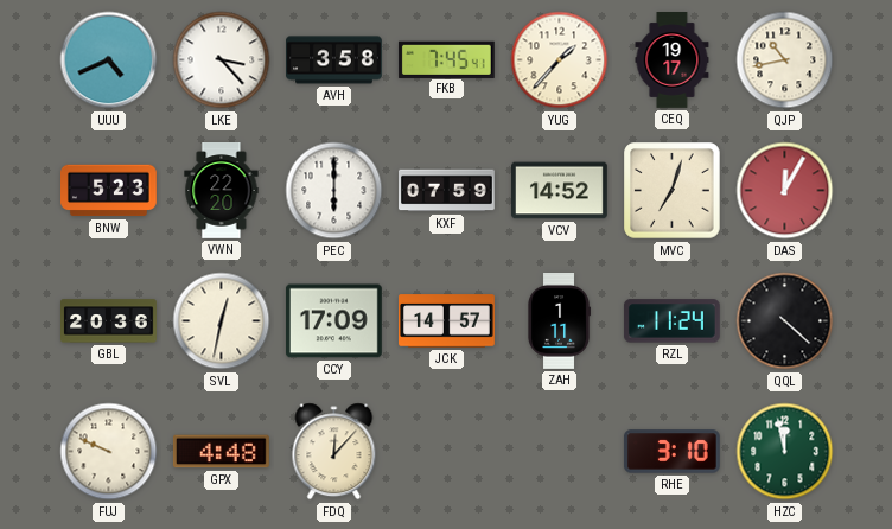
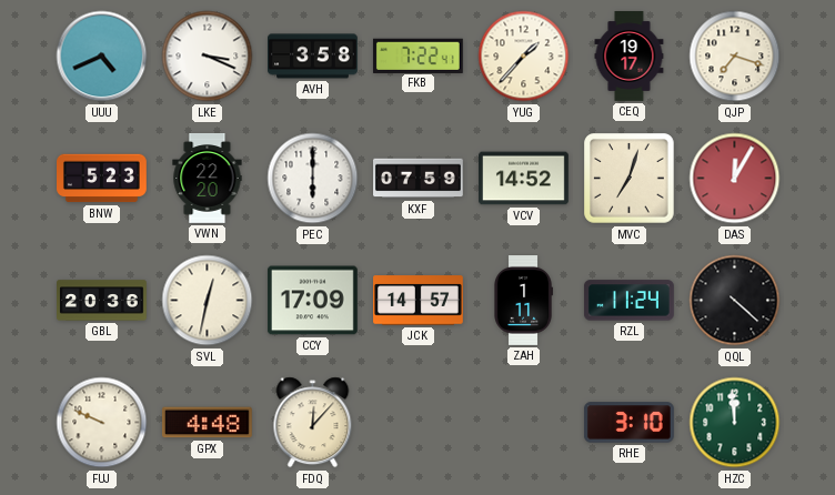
LKE: 3:23 -> 3:19 (208, 57)
FKB: 7:45 -> 7:22 (417, 55)
QJP: 10:43 -> 7:18 (735, 57)
HZC: 11:58 -> 11:59 (735, 423)
